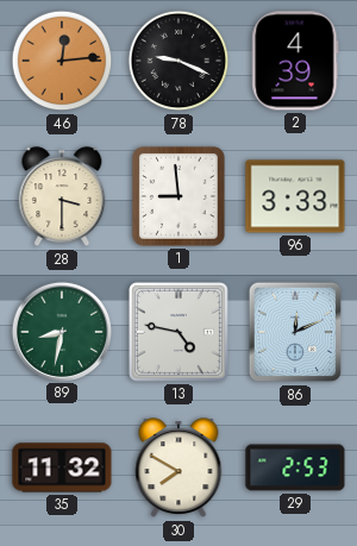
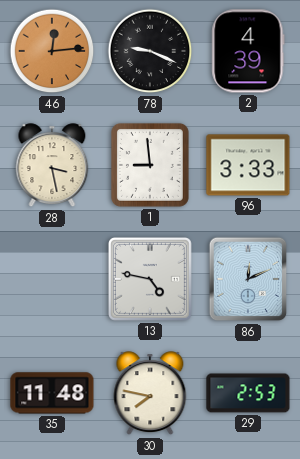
28: 3:30 -> 3:28 (52, 166)
89: 8:32 -> none (61, 331)
35: 11:32 -> 11:48 (52, 393)
30: 7:50 -> 7:47 (150, 394)
